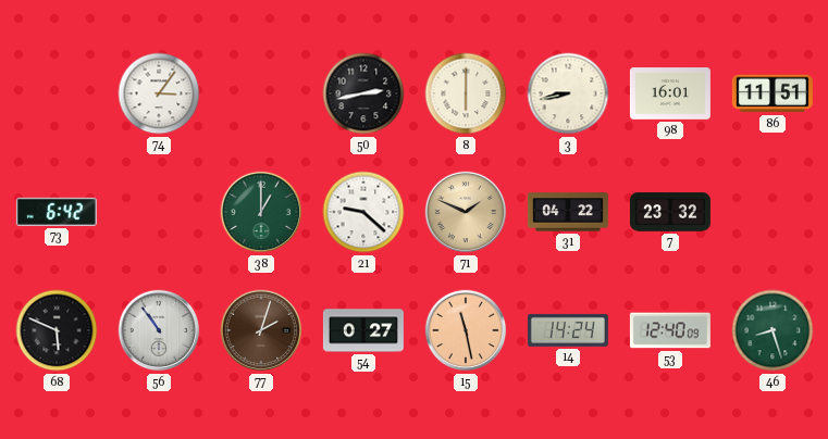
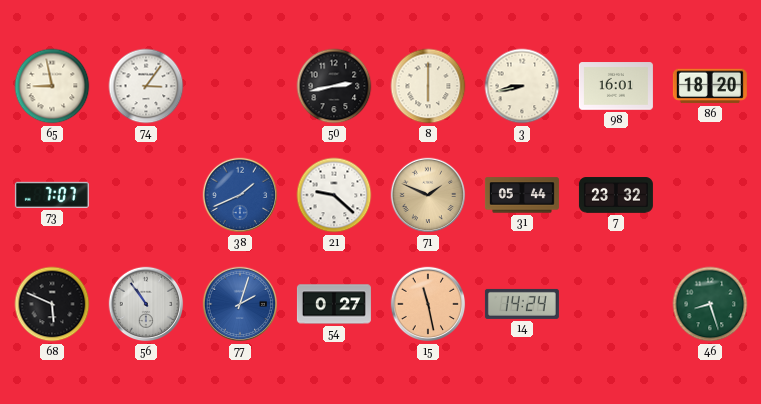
65: none -> 8:58 (52, 86)
86: 11:51 -> 18:20 (710, 86)
73: 6:42 -> 7:07 (52, 195)
38: 1:00 -> 1:41 (240, 195)
38 dial: green -> blue (240, 195)
31: 04:22 -> 05:44 (522, 195)
77 dial: brown -> blue (240, 304)
53: 12:40 -> none (670, 330)
